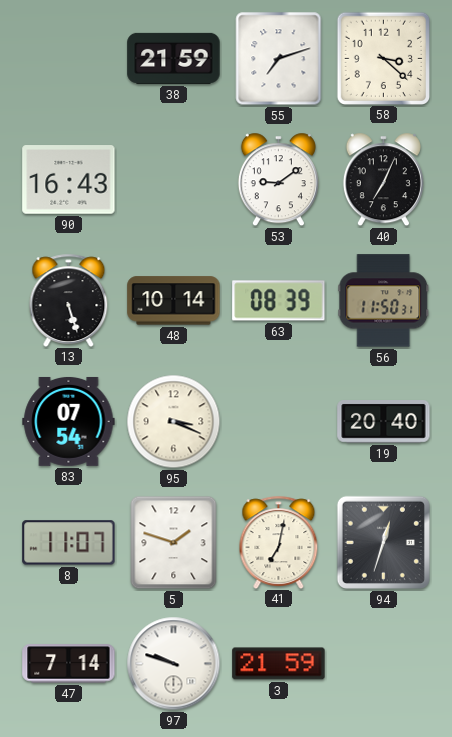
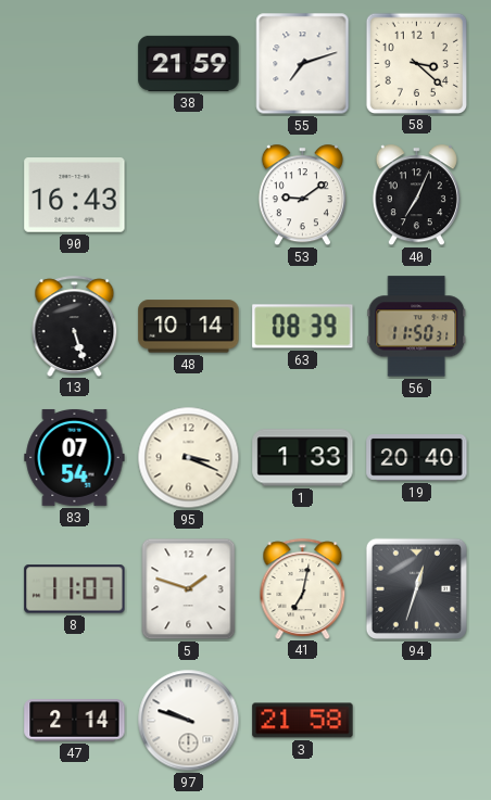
1: none -> 1:33 (303, 458)
47: 7:14 -> 2:14 (75, 721)
3: 21:59 -> 21:58 (303, 721)
